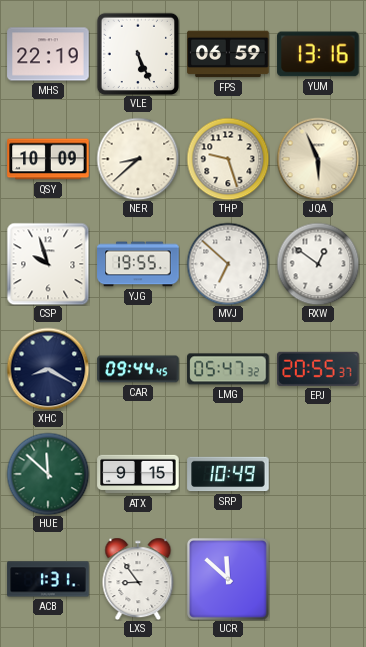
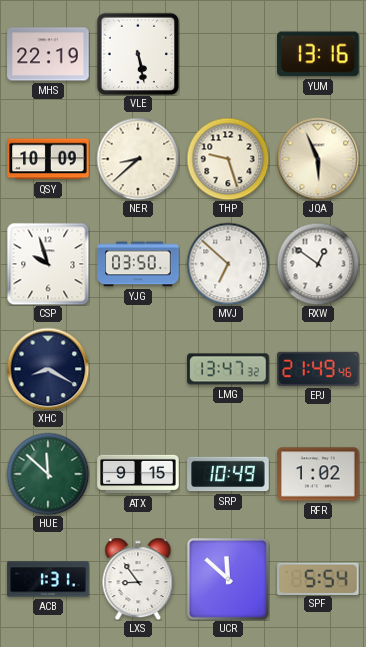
VLE: 5:26 -> 5:28 (138, 54)
FPS: 06:59 -> none (228, 54)
YJG: 19:55 -> 03:50 (138, 264)
CAR: 09:44 -> none (138, 369)
LMG: 05:47 -> 13:47 (228, 369)
EPJ: 20:55 -> 21:49 (318, 369)
RFR: none -> 1:02 (318, 474)
SPF: none -> 5:54 (318, 578)
